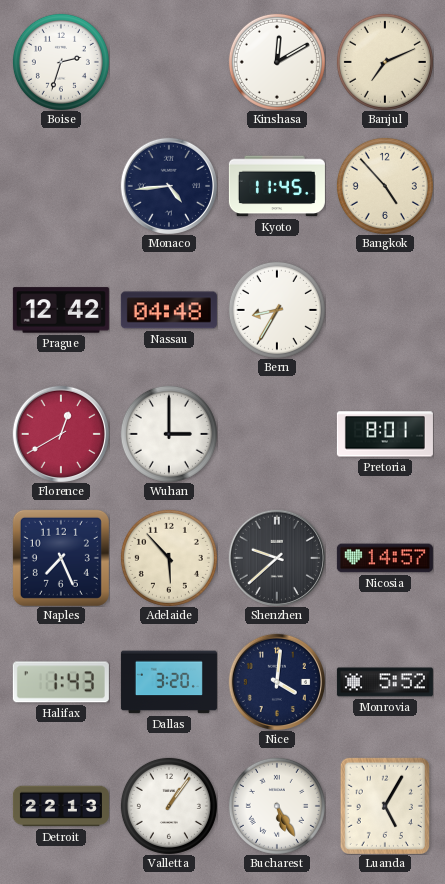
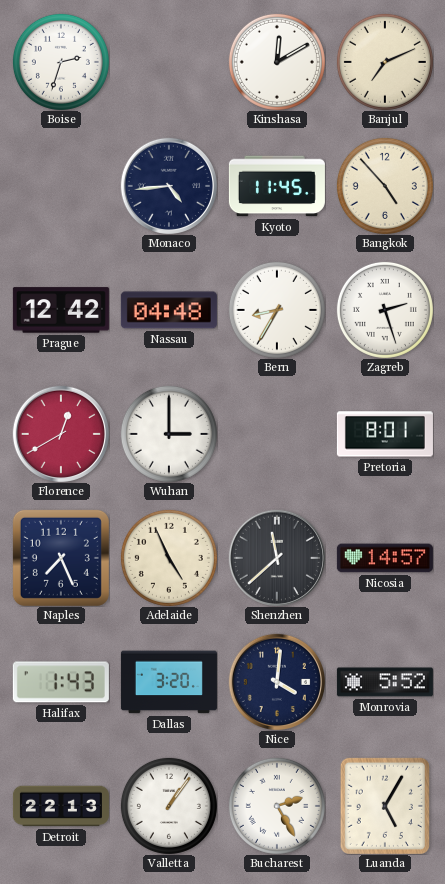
Zagreb: none -> 2:27 (385, 310)
Adelaide: 5:53 -> 4:56 (169, 558)
Shenzhen: 9:38 -> 11:38 (277, 558)
Bucharest: 5:25 -> 2:25 (277, 806)
